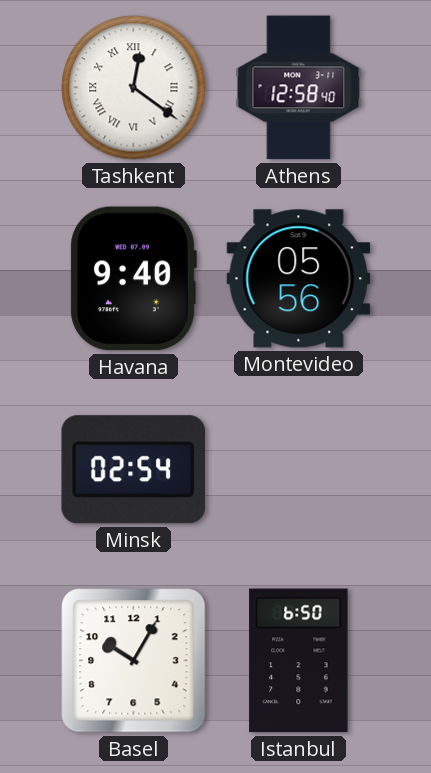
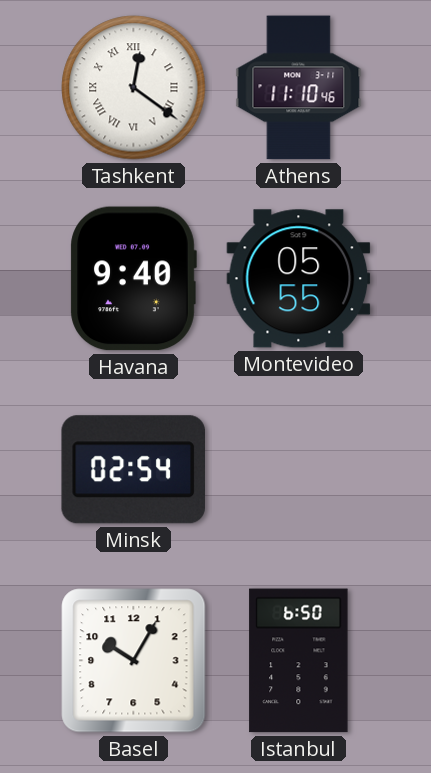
Athens: 12:58 -> 11:10 (299, 88)
Montevideo: 05:56 -> 05:55 (299, 279)
